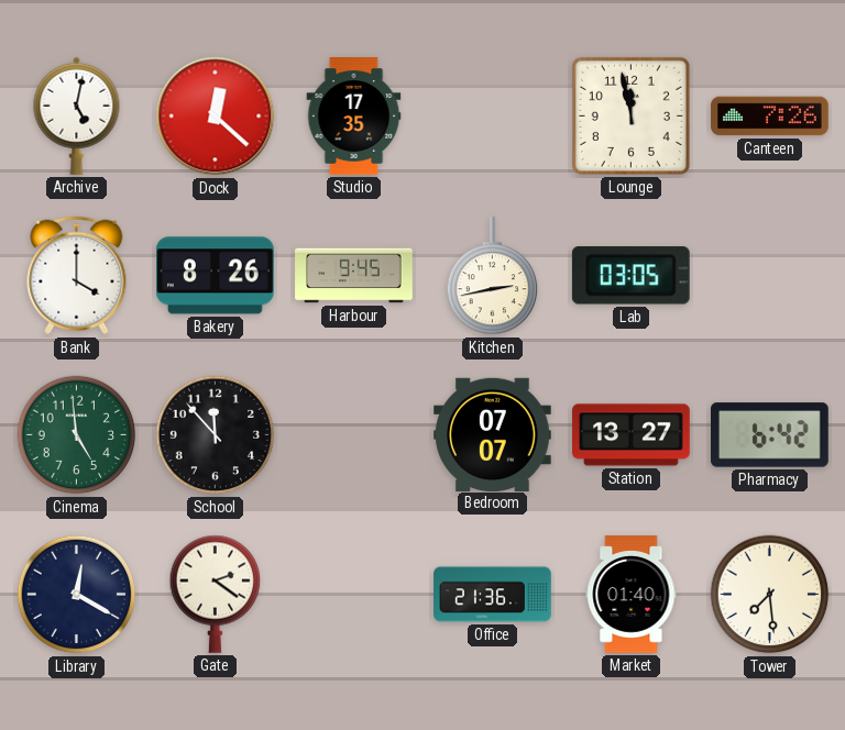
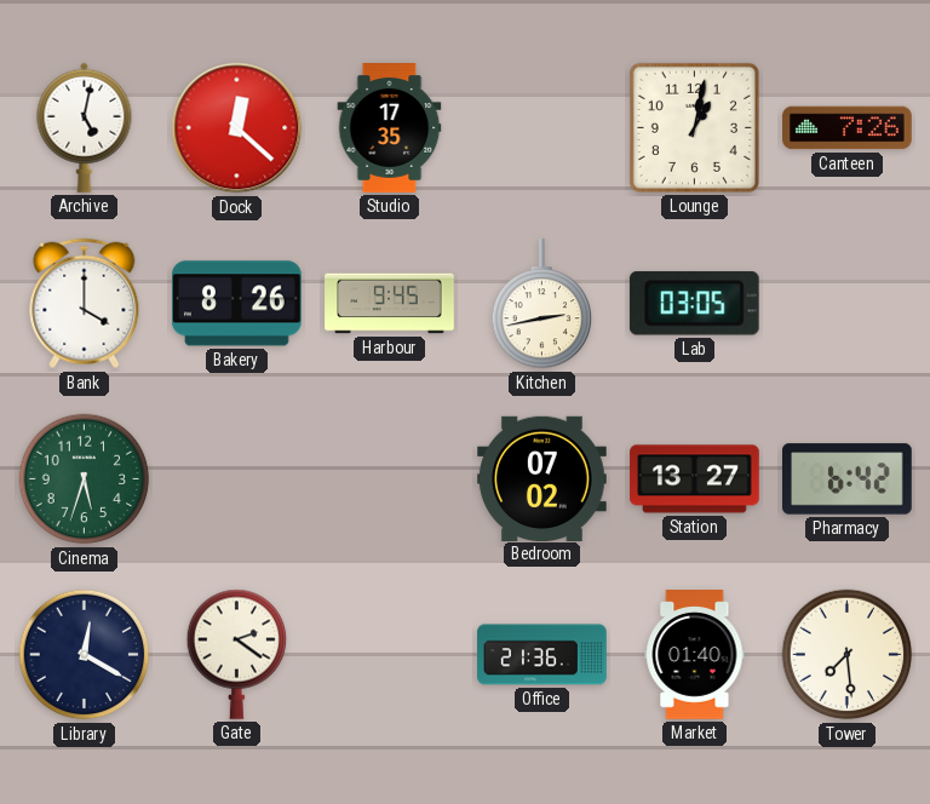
Lounge: 11:58 -> 1:02 (694, 127)
Cinema: 4:59 -> 5:33 (85, 479)
School: 11:53 -> none (216, 435)
Bedroom: 07:07 -> 07:02 (542, 478)
